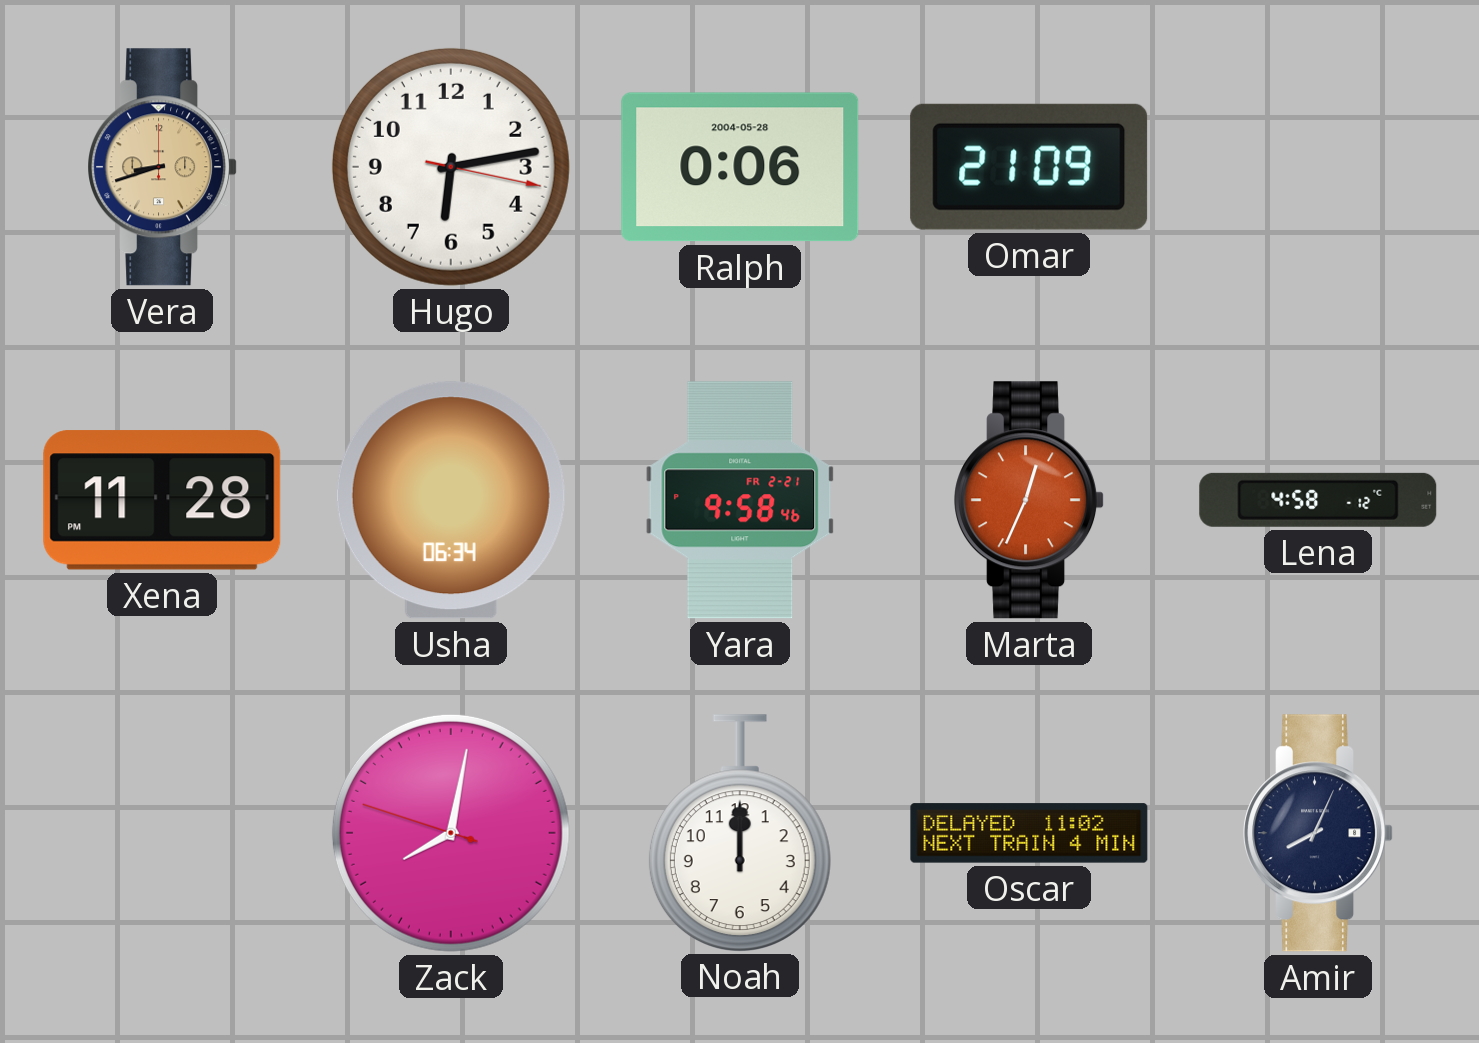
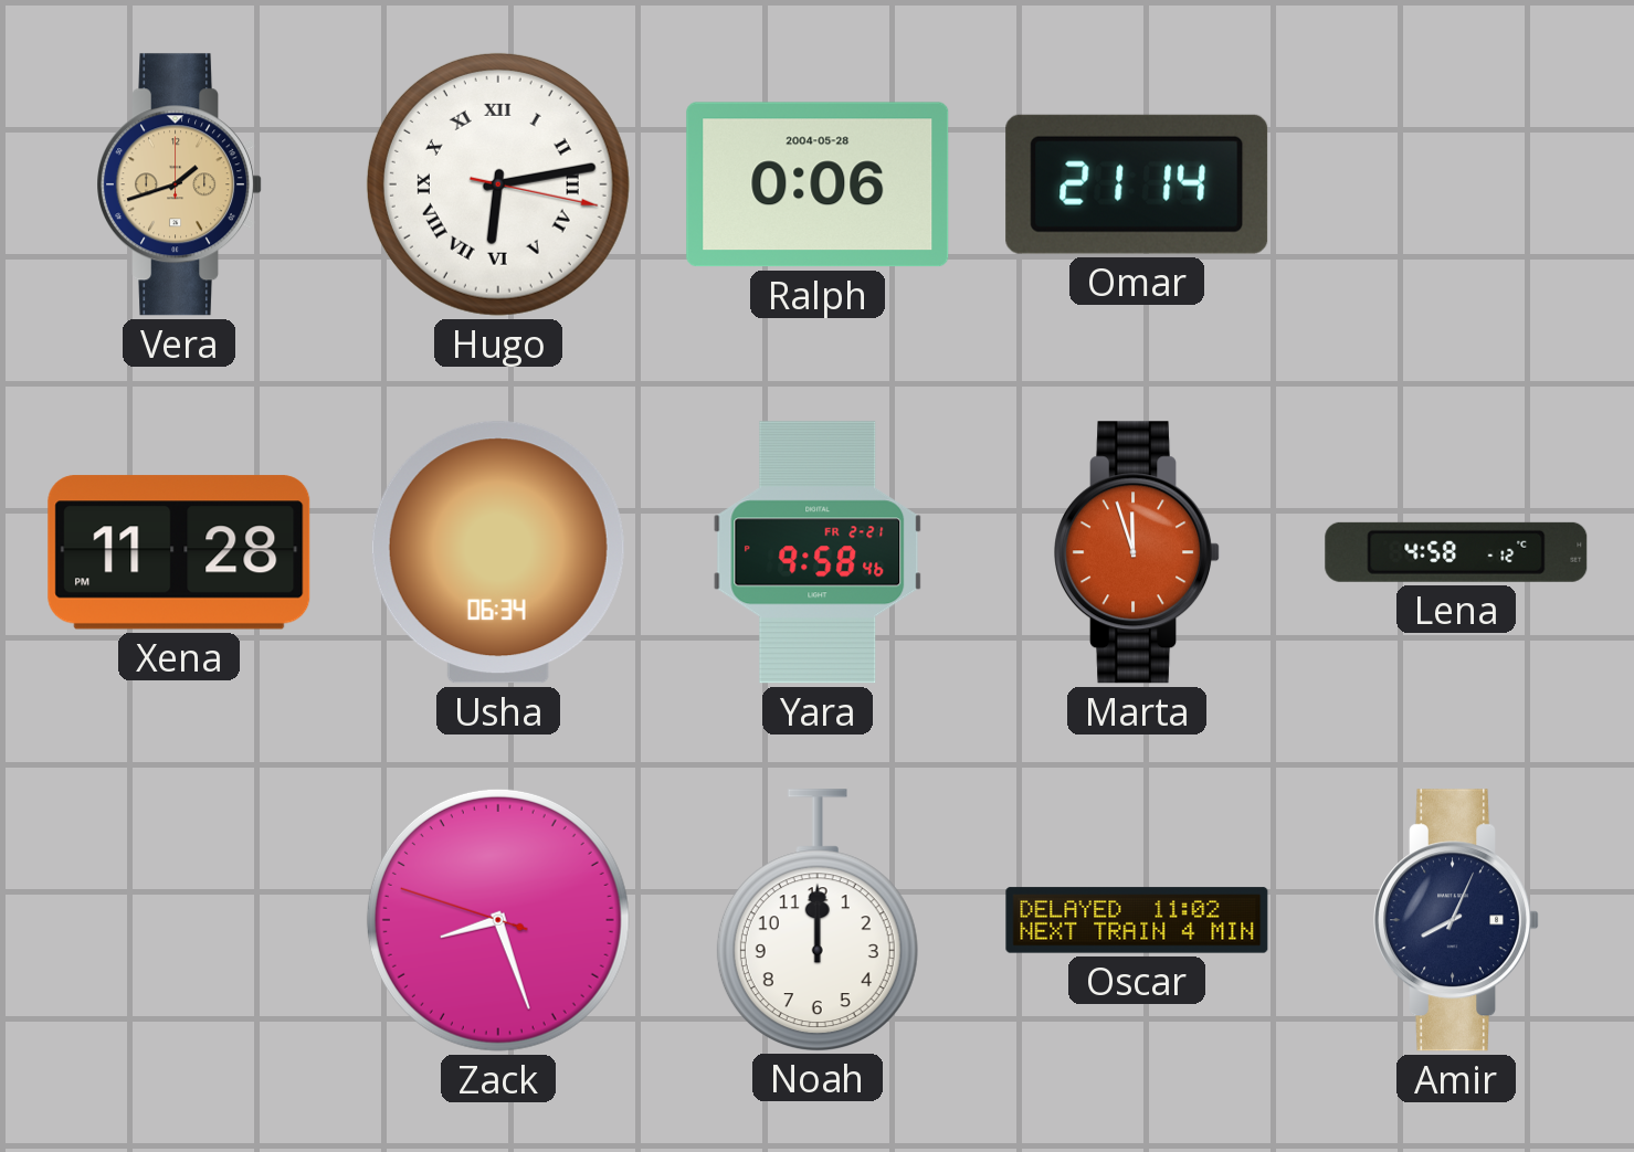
Vera: 8:42 -> 1:42 (180, 184)
Hugo numerals: Arabic -> Roman (498, 184)
Omar: 21:09 -> 21:14 (1137, 184)
Marta: 12:34 -> 11:57 (1138, 552)
Zack: 8:01 -> 8:26 (498, 920)
